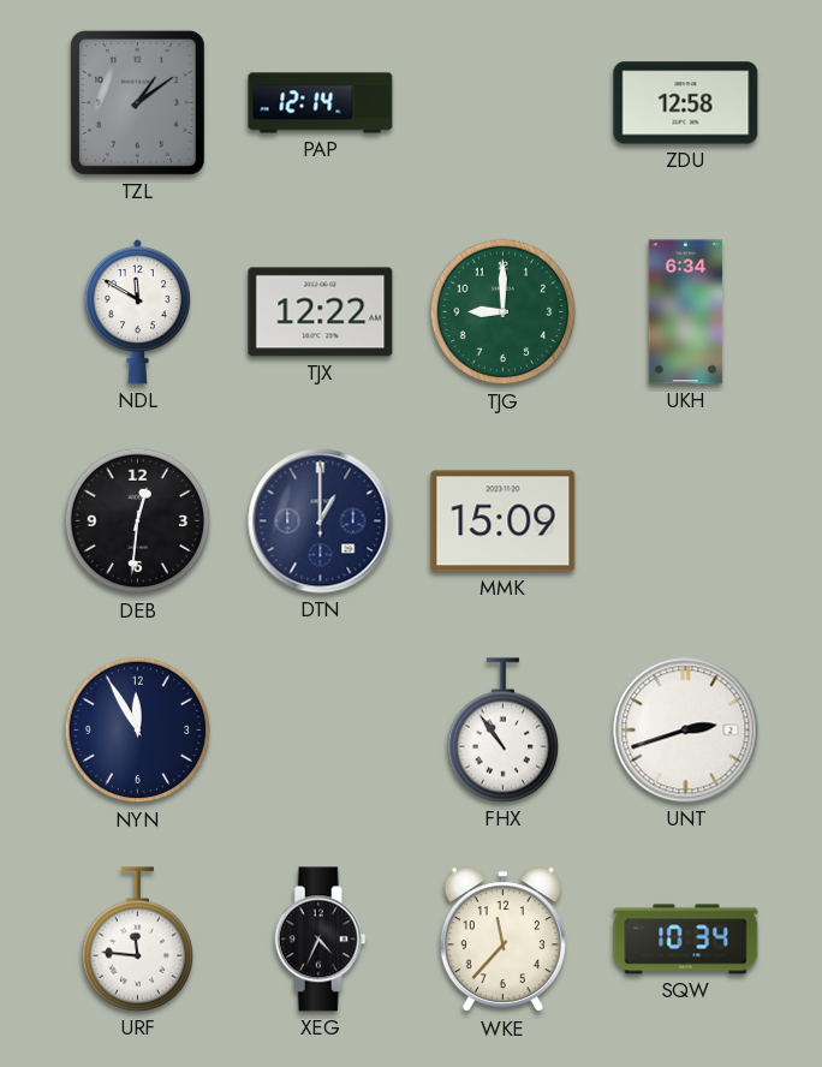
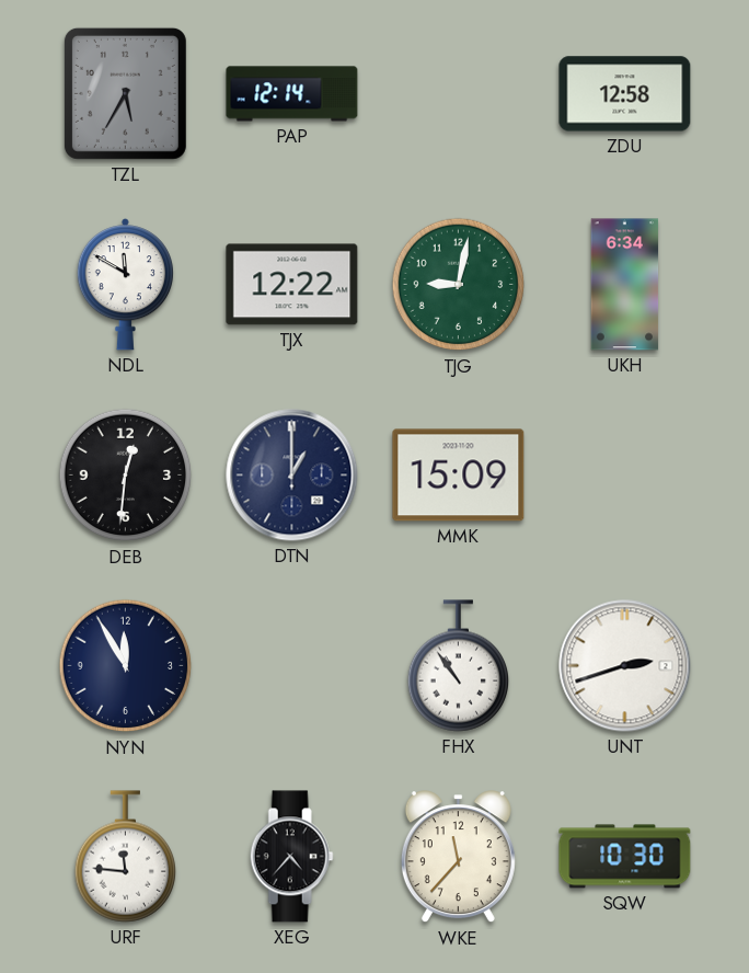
TZL: 1:09 -> 5:35 (125, 93)
TJG: 9:00 -> 9:02 (459, 285)
XEG: 4:34 -> 4:37 (291, 857)
SQW: 10:34 -> 10:30 (625, 857)
